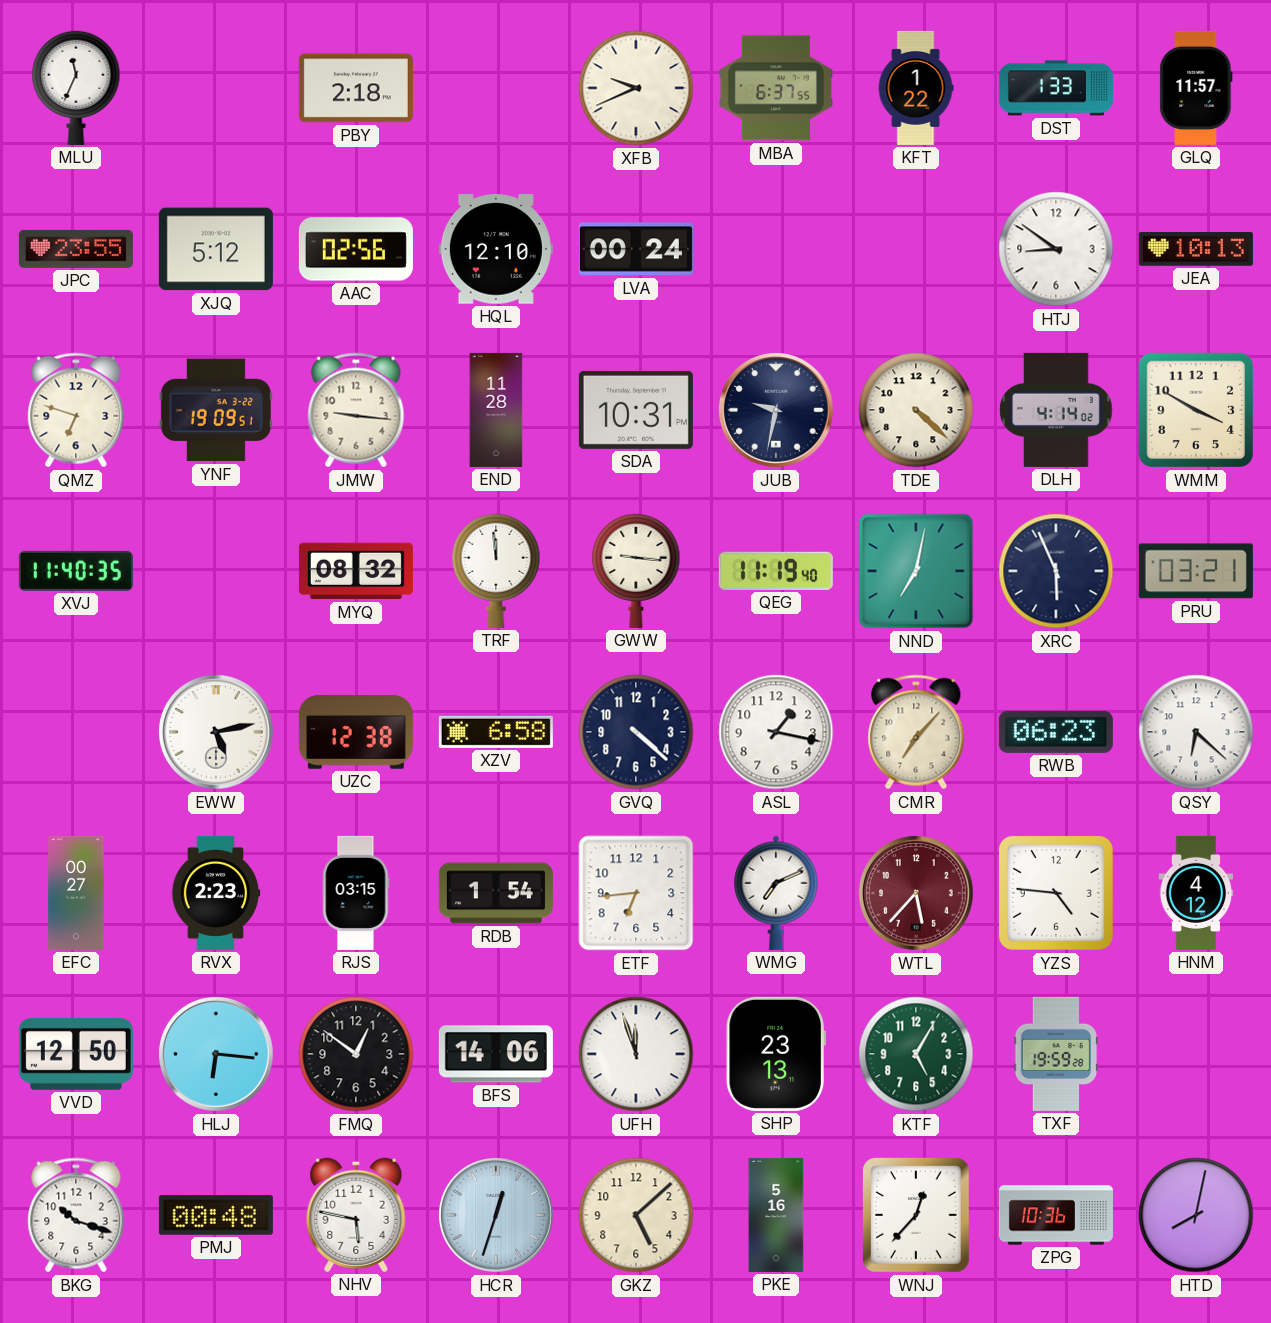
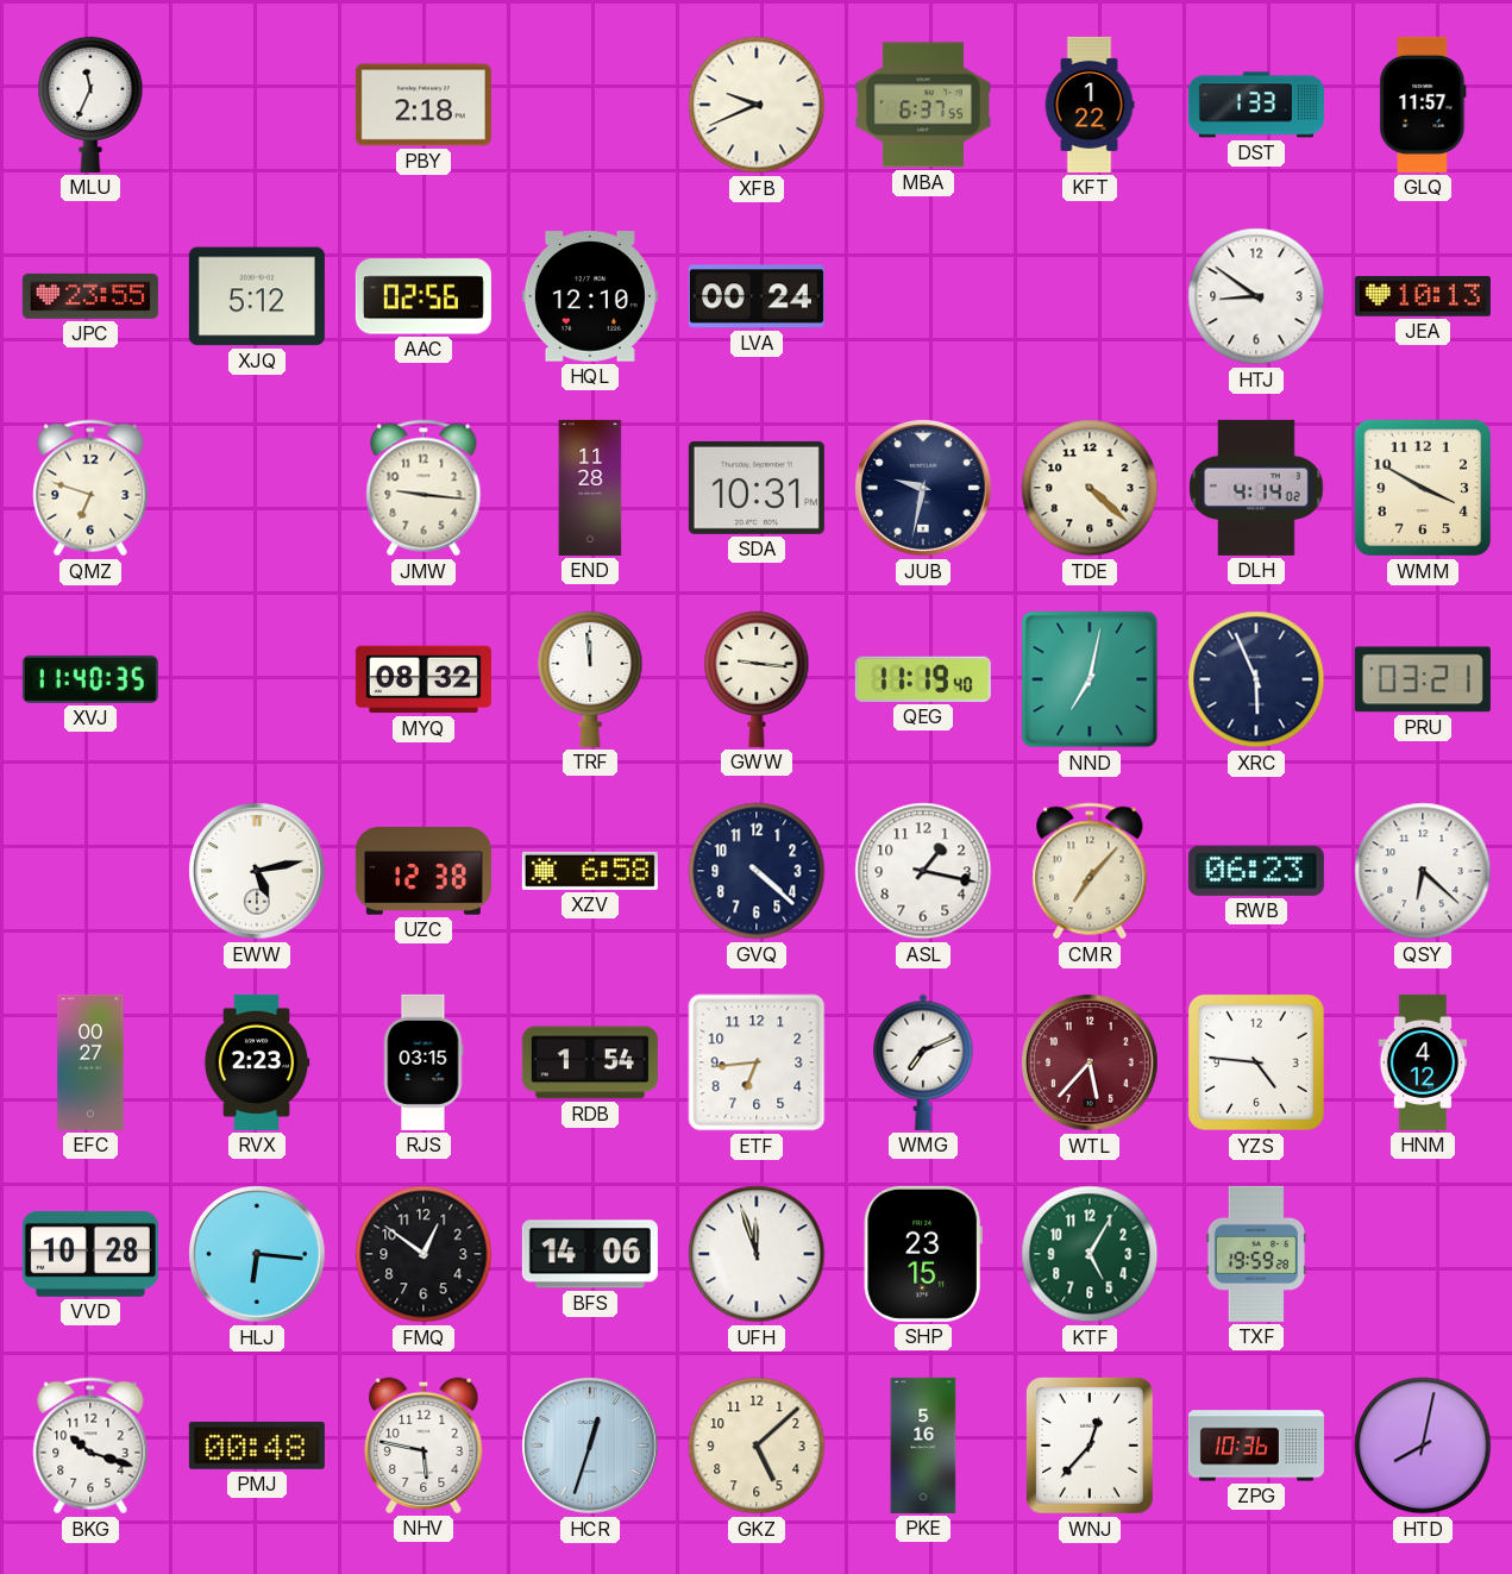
YNF: 19:09 -> none (216, 410)
VVD: 12:50 -> 10:28 (90, 1254)
SHP: 23:13 -> 23:15 (923, 1254)
